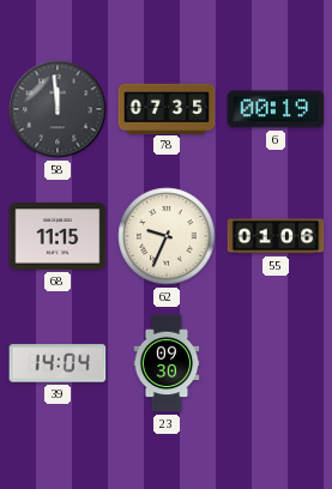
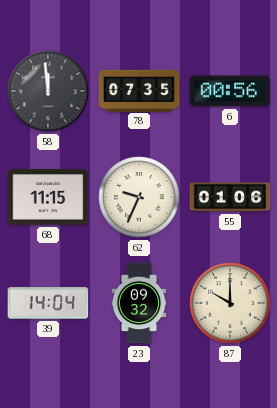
6: 00:19 -> 00:56 (230, 91)
23: 09:30 -> 09:32 (139, 303)
87: none -> 10:00 (230, 303)
